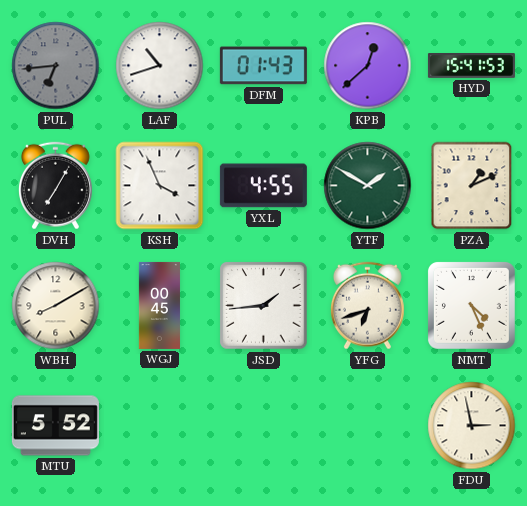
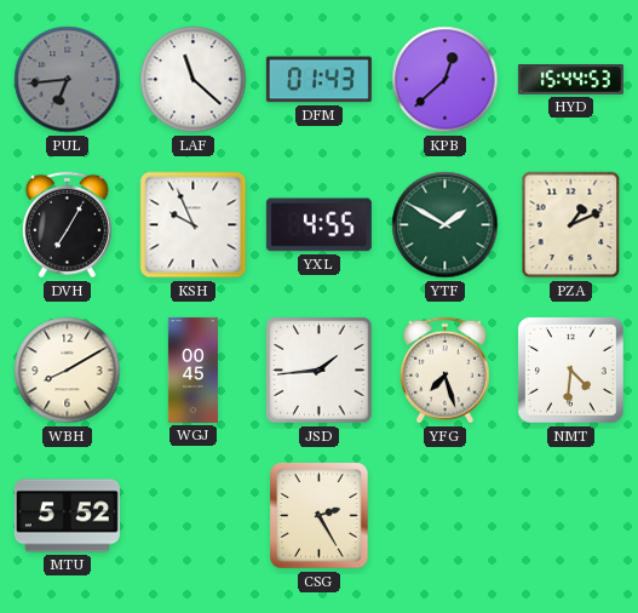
LAF: 10:42 -> 11:22 (194, 80)
HYD: 15:41 -> 15:44 (570, 80)
KSH: 3:56 -> 9:56 (194, 225)
YFG: 6:42 -> 7:27 (444, 371)
NMT: 4:26 -> 4:31 (570, 369)
CSG: none -> 2:25 (320, 516)
FDU: 2:58 -> none (472, 426)
